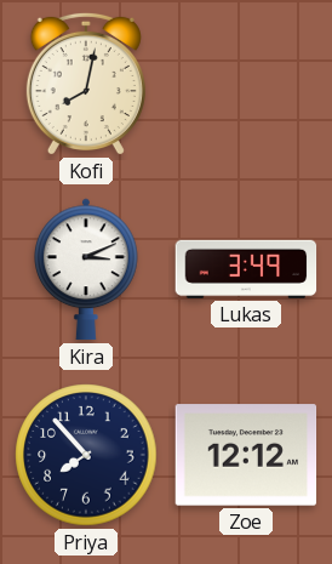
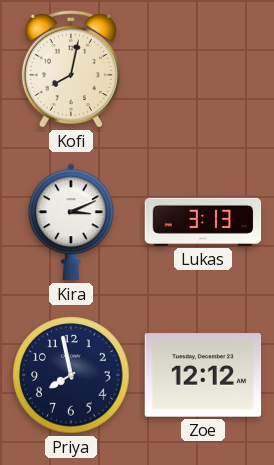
Lukas: 3:49 -> 3:13 (203, 222)
Priya: 7:53 -> 7:58 (71, 375)
